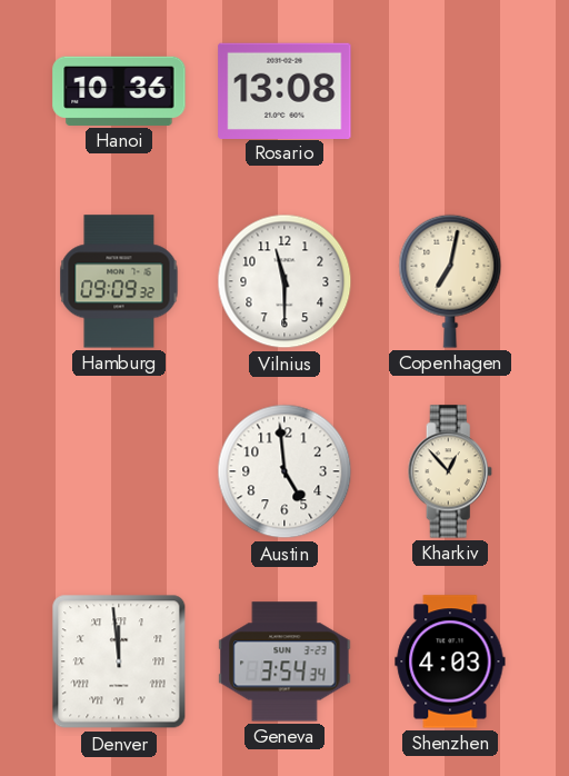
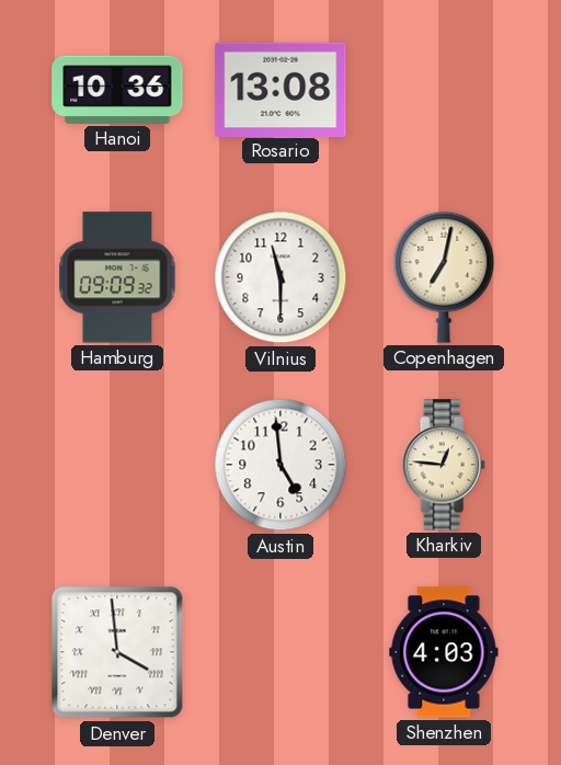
Kharkiv: 12:53 -> 12:46 (444, 465)
Denver: 11:59 -> 3:59 (117, 652)
Geneva: 3:54 -> none (284, 661)
